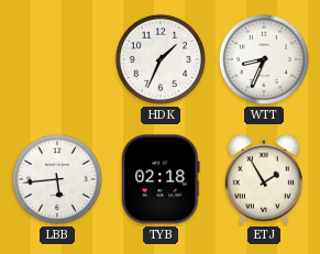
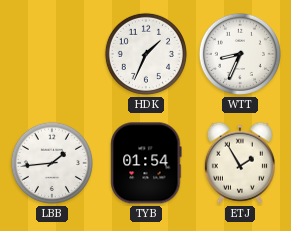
LBB: 5:44 -> 1:44 (52, 163)
TYB: 02:18 -> 01:54 (146, 163)
